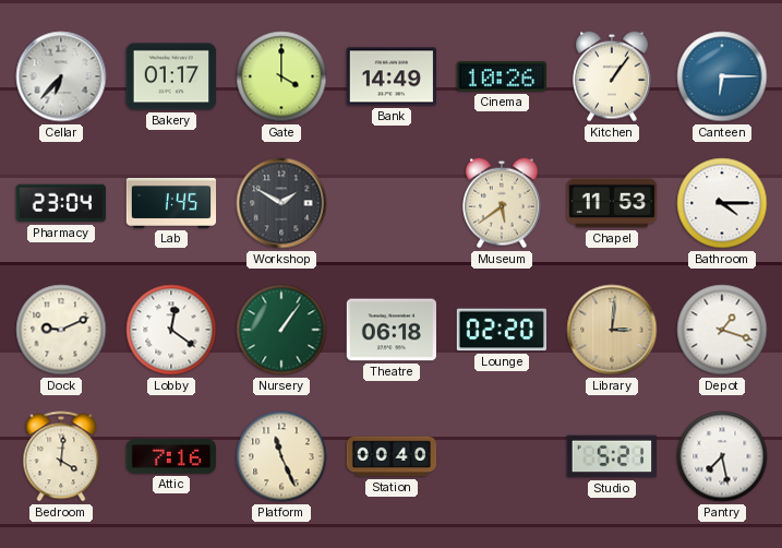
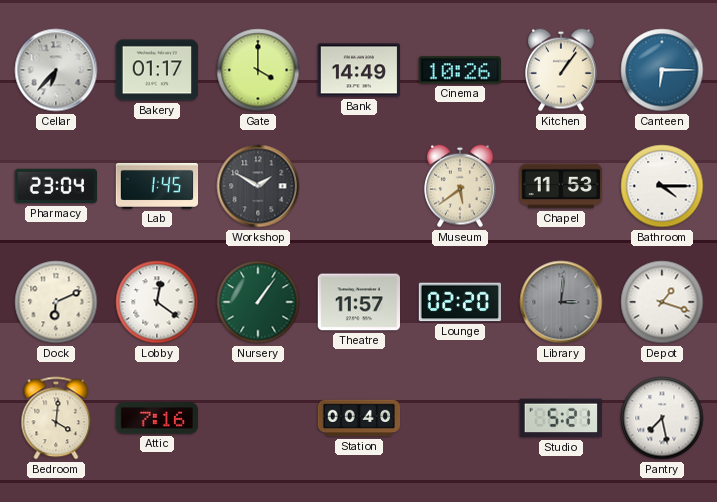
Dock: 9:11 -> 6:11 (56, 302)
Theatre: 06:18 -> 11:57 (359, 302)
Library dial: champagne -> grey (561, 302)
Platform: 11:26 -> none (281, 456)
